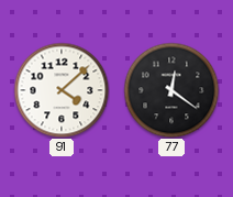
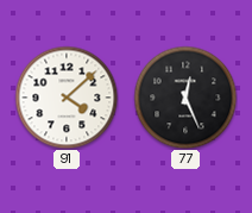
77: 12:21 -> 12:26 (185, 98)
